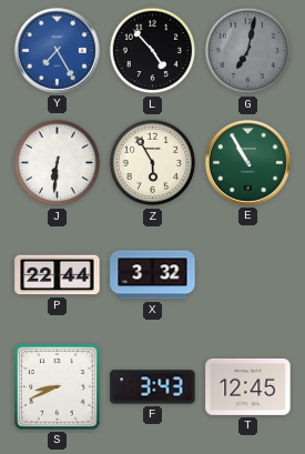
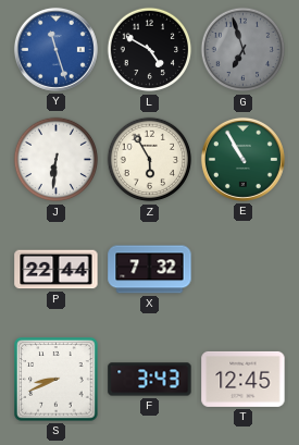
Y: 7:25 -> 11:27 (55, 49)
L: 4:53 -> 4:50 (150, 50)
G: 7:02 -> 6:57 (244, 50)
X: 3:32 -> 7:32 (150, 270)
